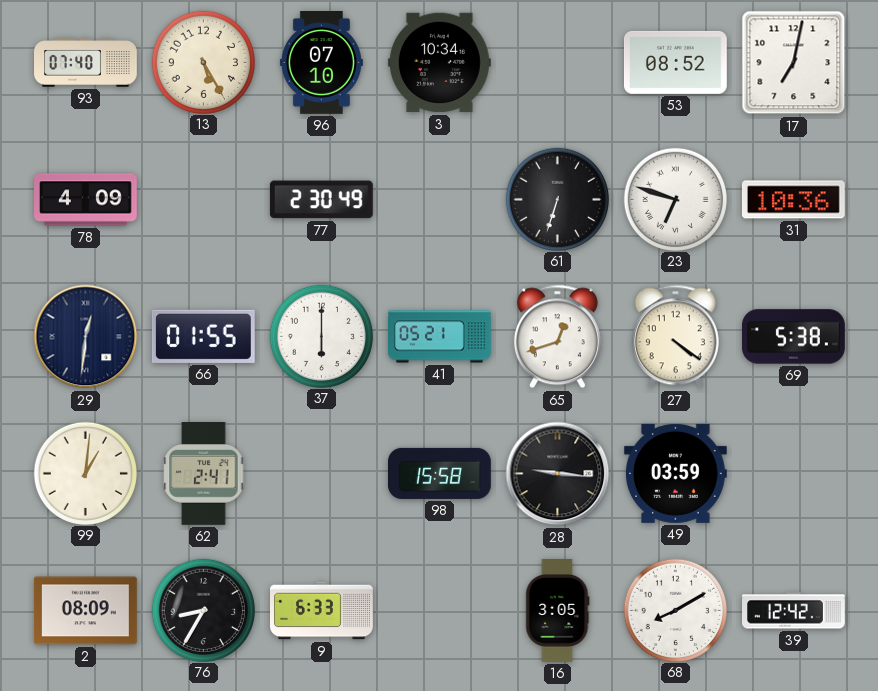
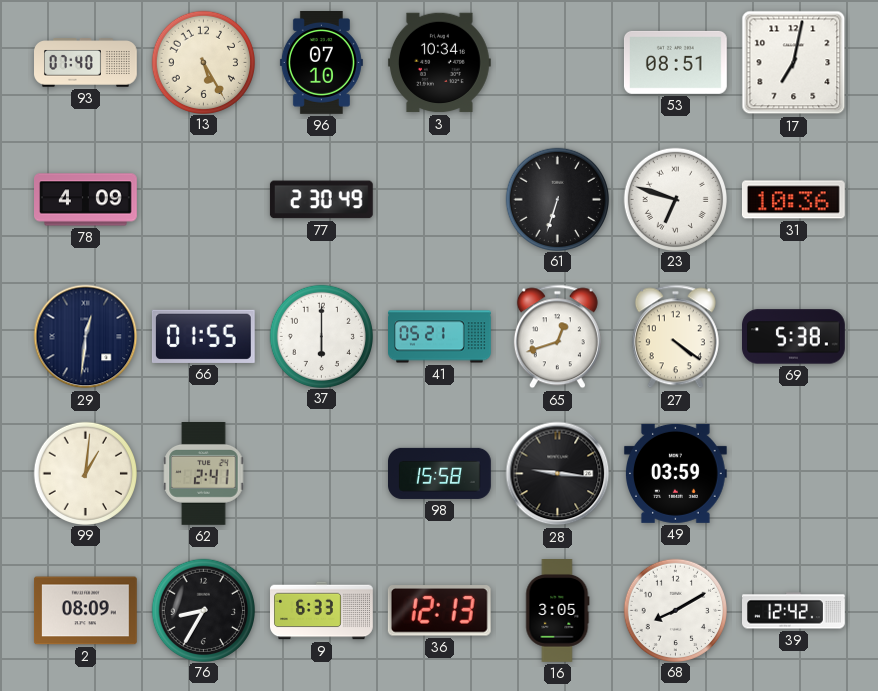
53: 08:52 -> 08:51 (675, 62)
36: none -> 12:13 (439, 611)
